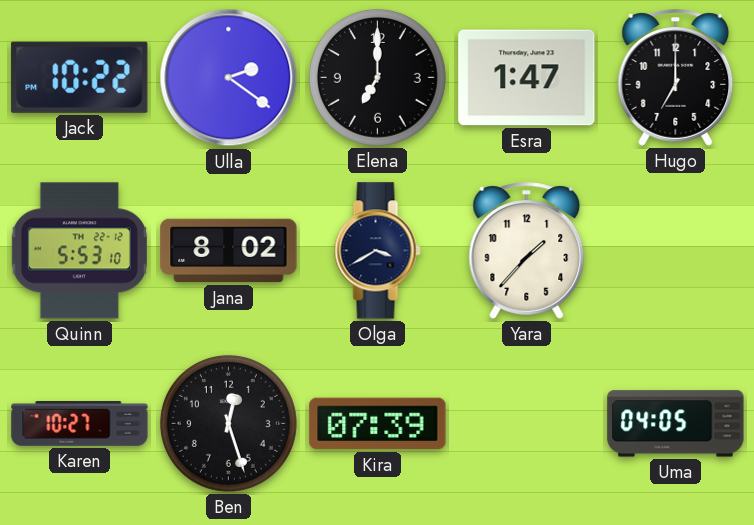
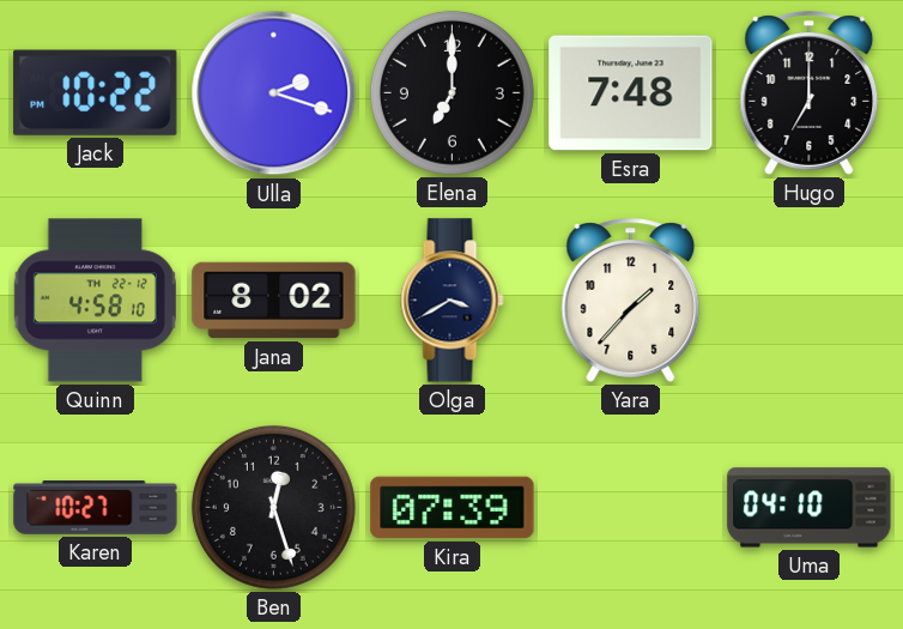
Ulla: 2:21 -> 2:18 (274, 93)
Esra: 1:47 -> 7:48 (631, 93)
Quinn: 5:53 -> 4:58 (95, 301)
Uma: 04:05 -> 04:10 (810, 508)
